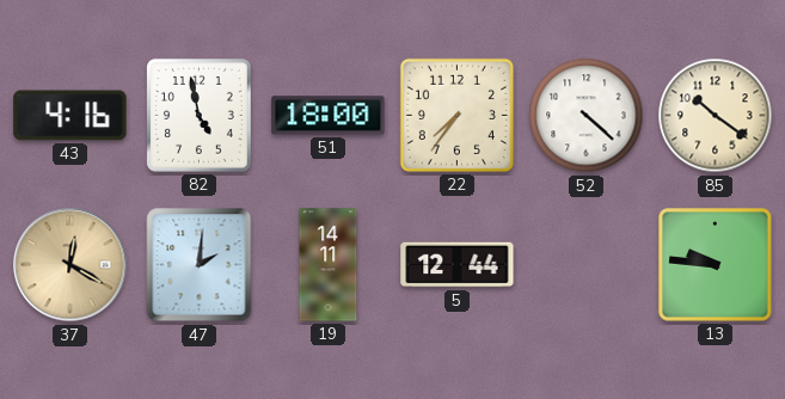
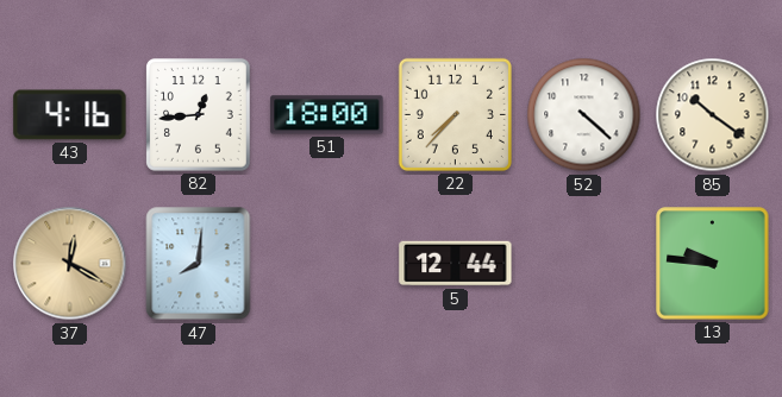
82: 4:58 -> 12:44 (199, 115)
22: 7:36 -> 7:37 (455, 114)
47: 2:01 -> 8:01 (199, 264)
19: 14:11 -> none (329, 265)
